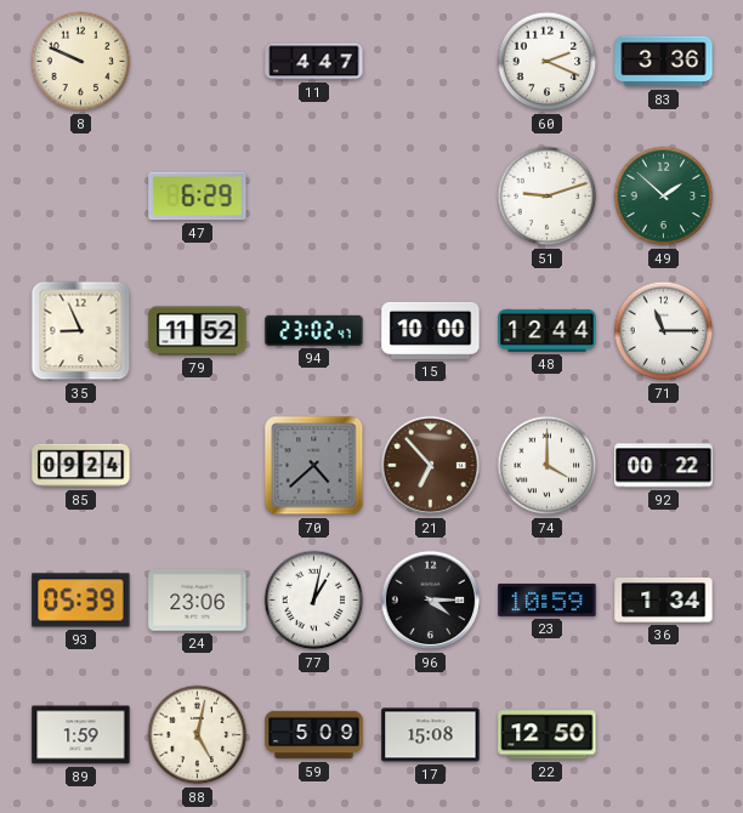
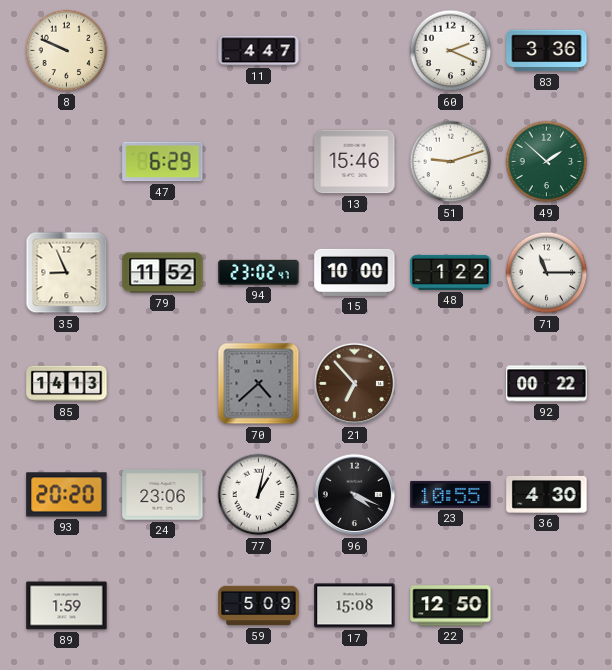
13: none -> 15:46 (355, 162)
48: 12:44 -> 1:22 (451, 272)
85: 09:24 -> 14:13 (67, 384)
74: 4:00 -> none (548, 466)
93: 05:39 -> 20:20 (67, 495)
96: 4:15 -> 4:19 (355, 495)
23: 10:59 -> 10:55 (451, 494)
36: 1:34 -> 4:30 (547, 494)
88: 5:02 -> none (198, 735)
